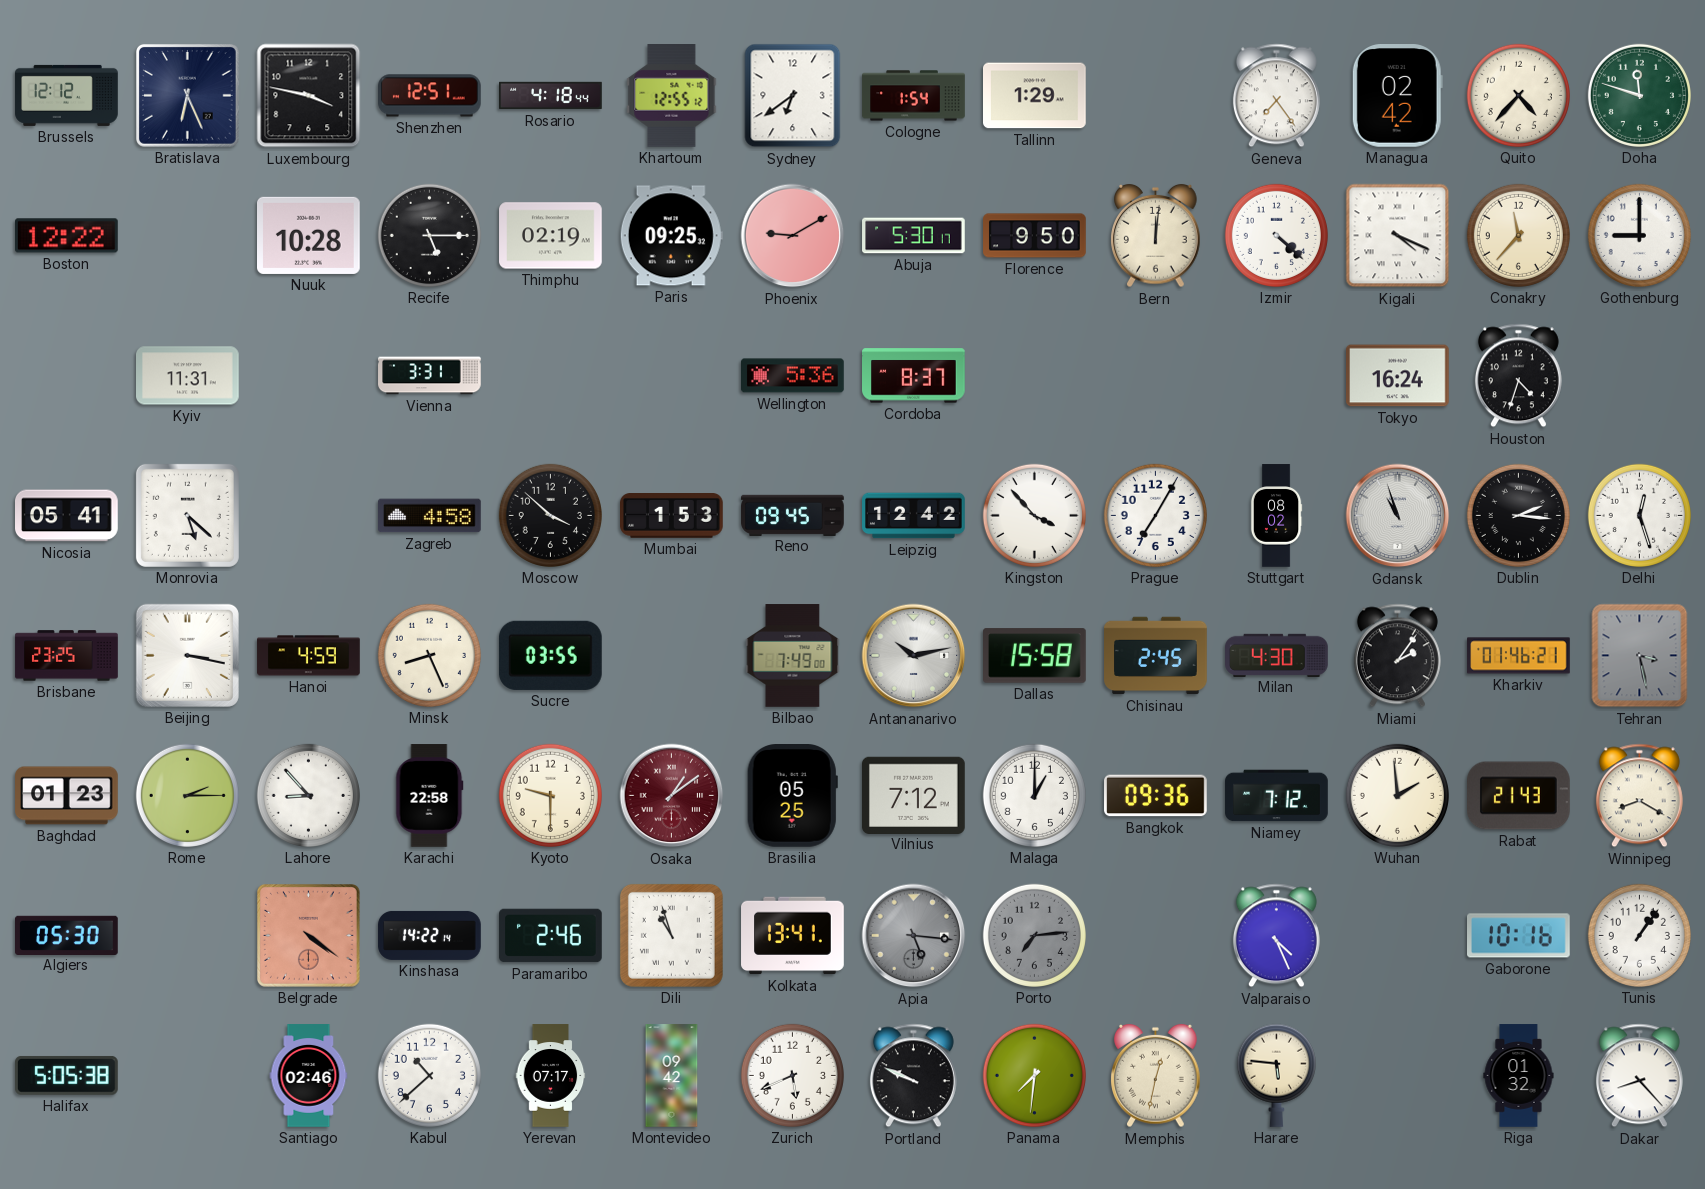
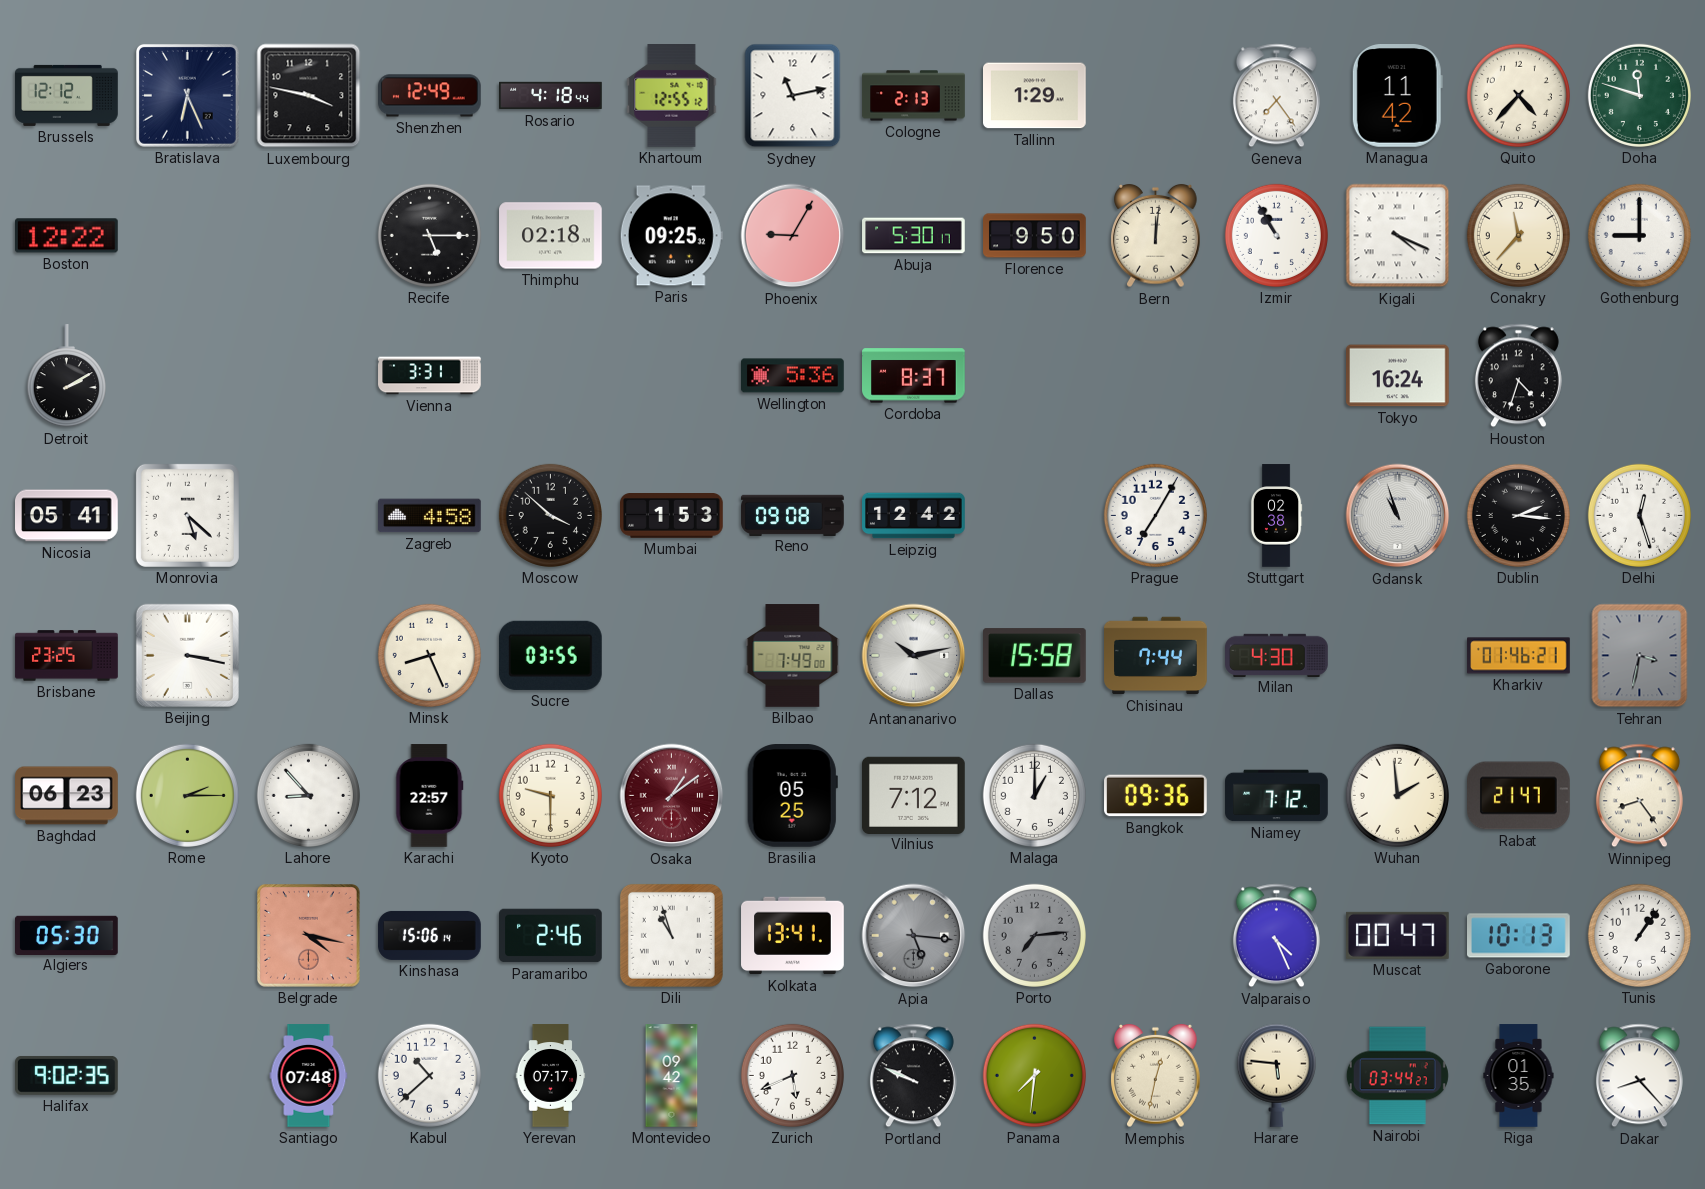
Shenzhen: 12:51 -> 12:49 (430, 96)
Sydney: 6:39 -> 11:13 (793, 96)
Cologne: 1:54 -> 2:13 (914, 96)
Managua: 02:42 -> 11:42 (1397, 96)
Nuuk: 10:28 -> none (309, 235)
Thimphu: 02:19 -> 02:18 (551, 236)
Phoenix: 9:10 -> 9:05 (793, 236)
Izmir: 4:22 -> 10:55 (1276, 235)
Detroit: none -> 2:10 (66, 376)
Kyiv: 11:31 -> none (188, 376)
Reno: 09:45 -> 09:08 (793, 515)
Kingston: 3:53 -> none (1034, 515)
Stuttgart: 08:02 -> 02:38 (1276, 516)
Hanoi: 4:59 -> none (309, 656)
Chisinau: 2:45 -> 7:44 (1156, 656)
Miami: 2:06 -> none (1397, 656)
Tehran: 3:28 -> 3:32 (1640, 656)
Baghdad: 01:23 -> 06:23 (67, 796)
Karachi: 22:58 -> 22:57 (430, 796)
Rabat: 21:43 -> 21:47 (1519, 796)
Winnipeg: 8:20 -> 8:24 (1639, 796)
Belgrade: 4:21 -> 4:17 (309, 936)
Kinshasa: 14:22 -> 15:06 (430, 935)
Muscat: none -> 00:47 (1397, 935)
Gaborone: 10:16 -> 10:13 (1519, 936)
Halifax: 5:05 -> 9:02 (67, 1076)
Santiago: 02:46 -> 07:48 (309, 1076)
Nairobi: none -> 03:44 (1397, 1076)
Riga: 01:32 -> 01:35 (1519, 1076)
